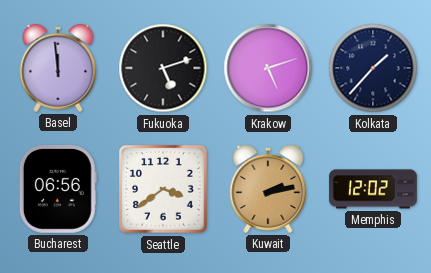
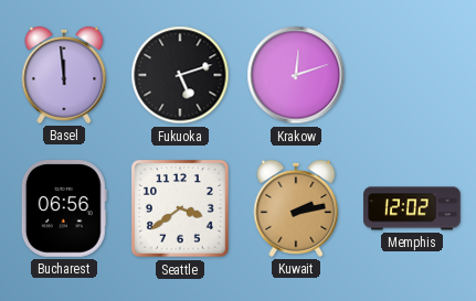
Krakow: 5:12 -> 12:12 (296, 75)
Kolkata: 1:37 -> none (373, 68)
